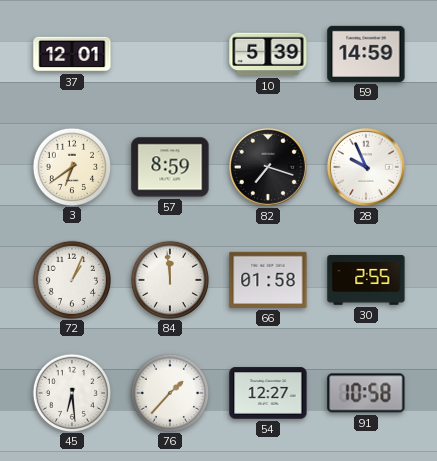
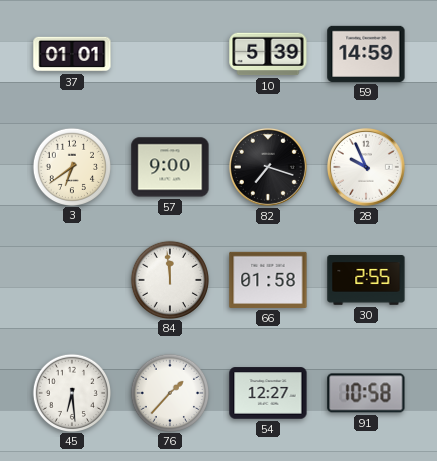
37: 12:01 -> 01:01 (72, 54)
57: 8:59 -> 9:00 (170, 167)
72: 1:04 -> none (71, 279)
